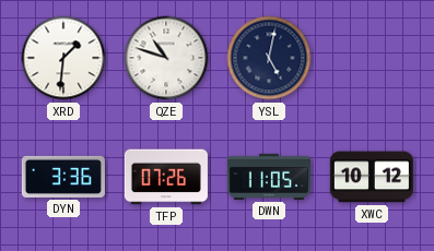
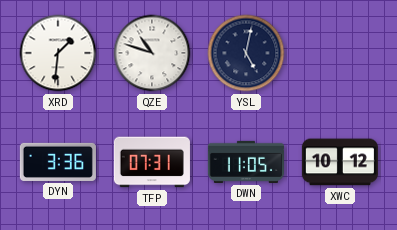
TFP: 07:26 -> 07:31 (152, 162)
